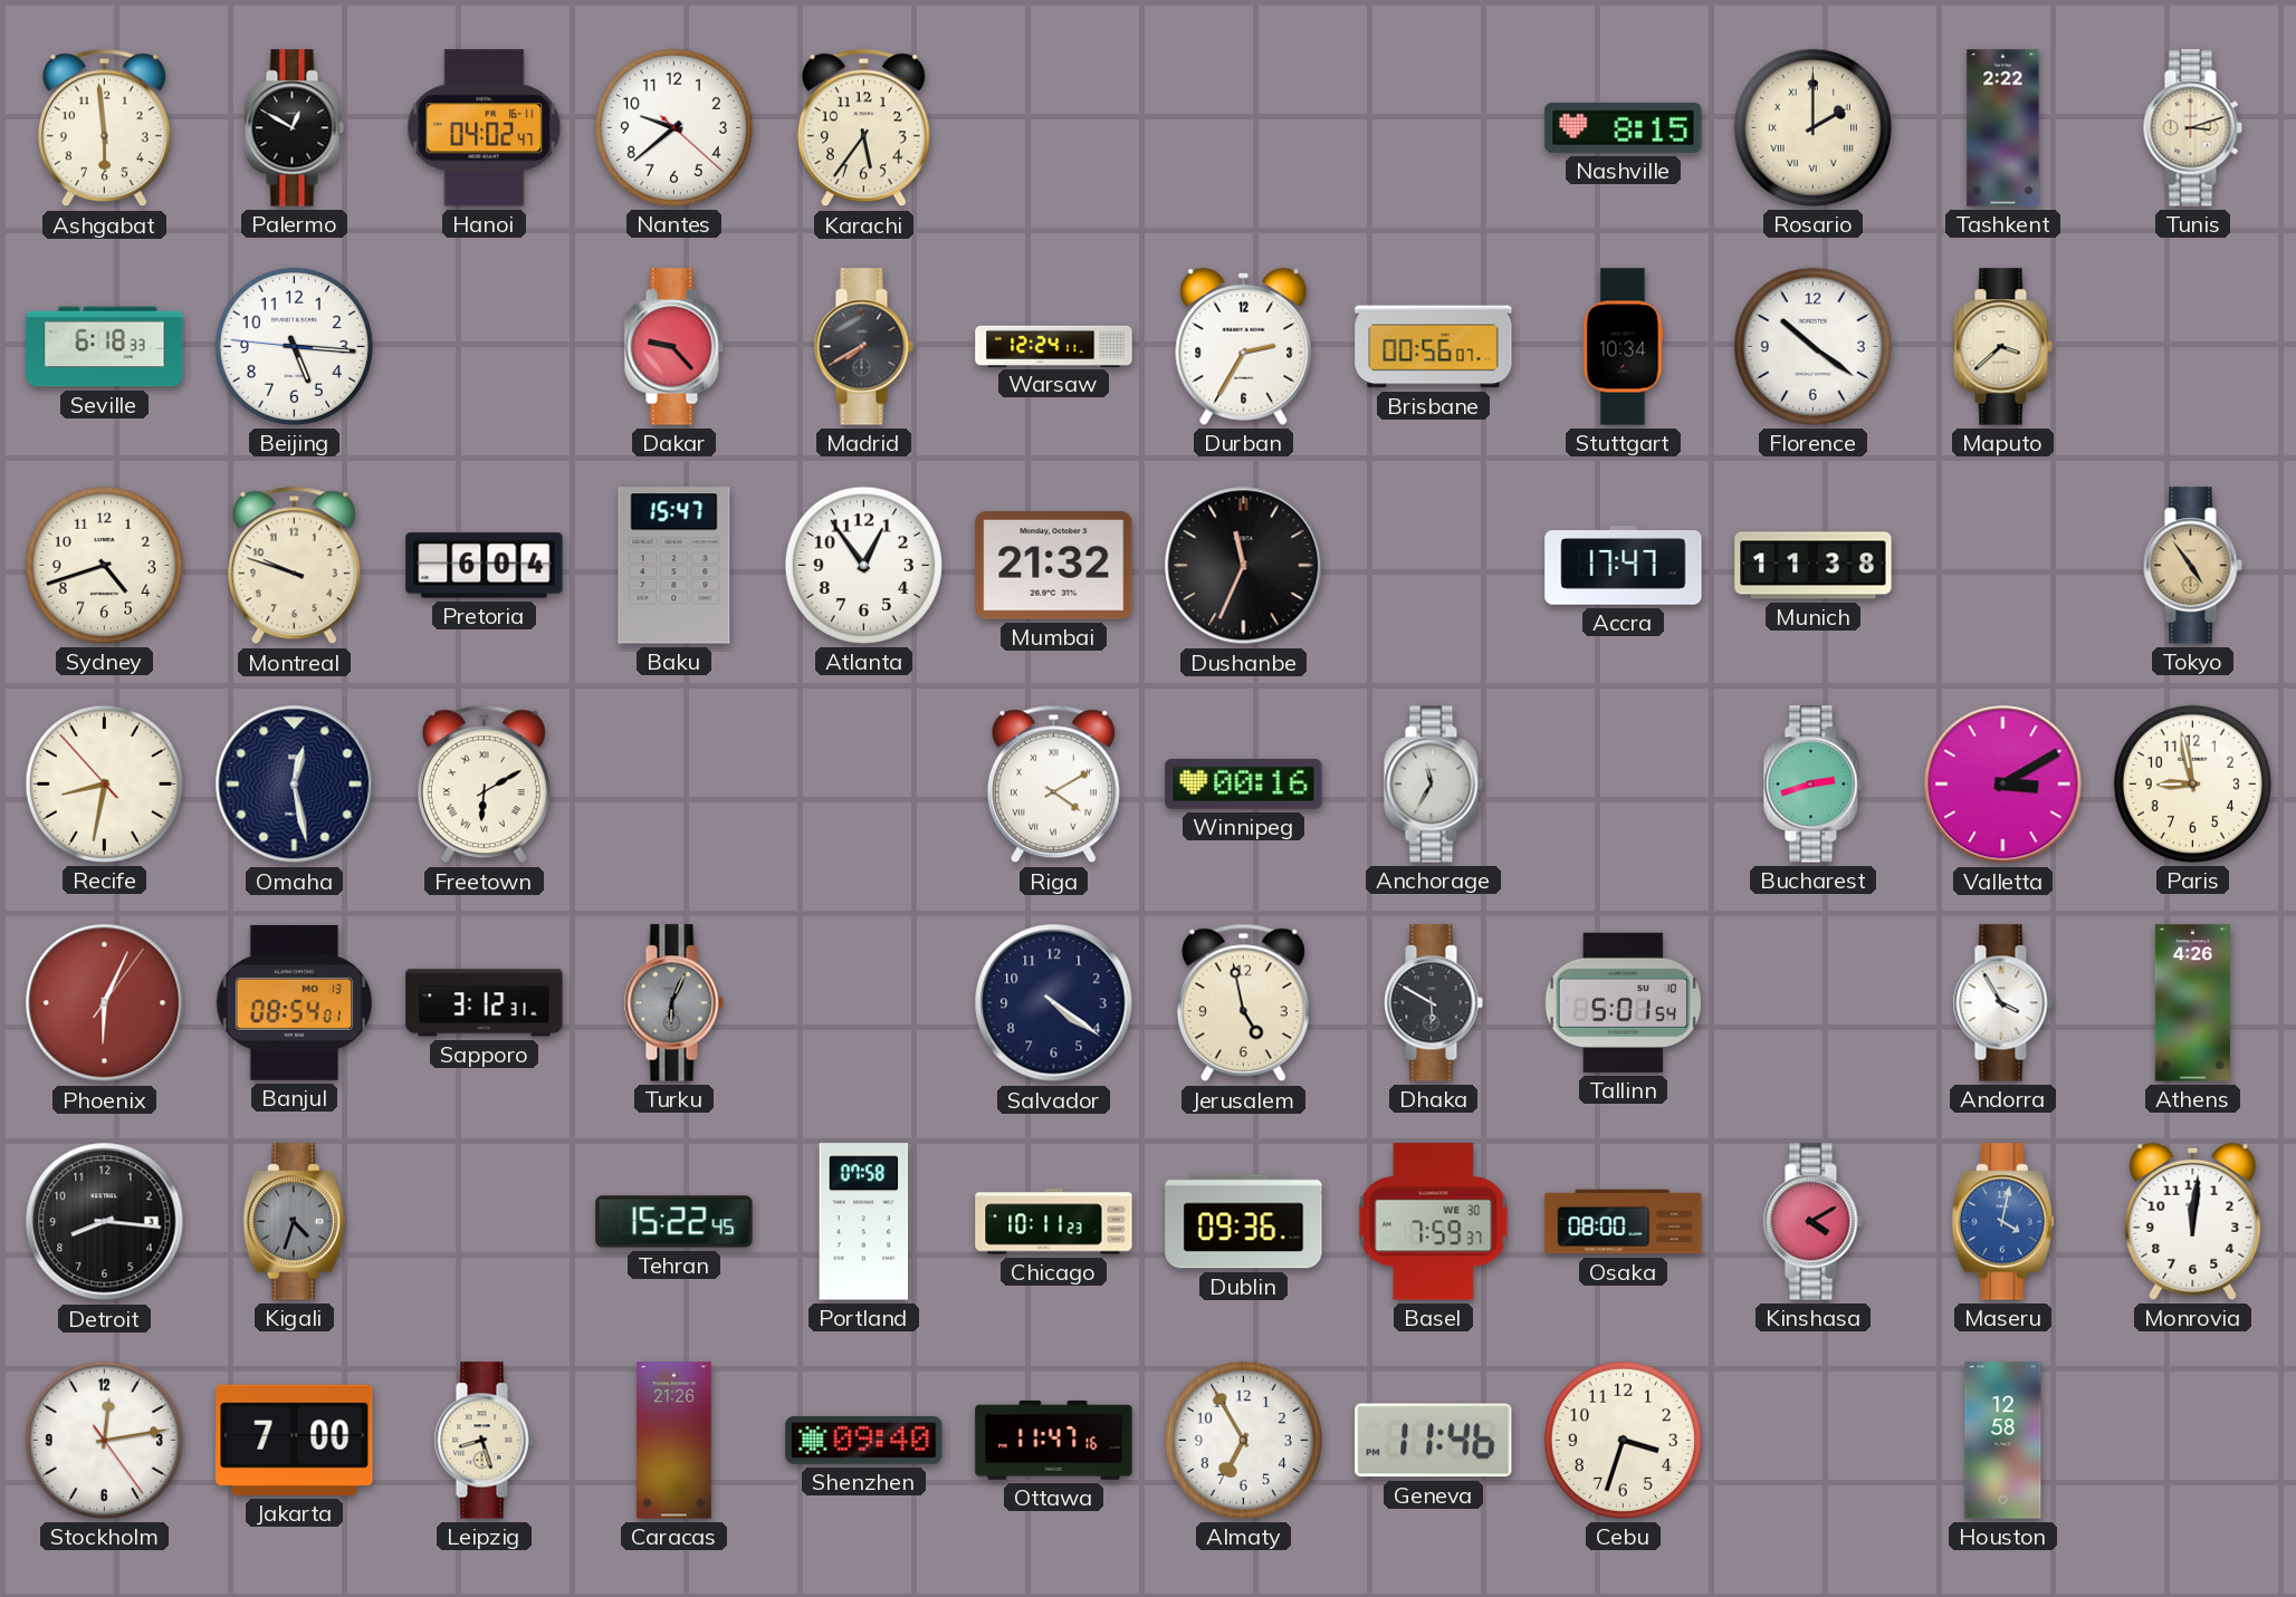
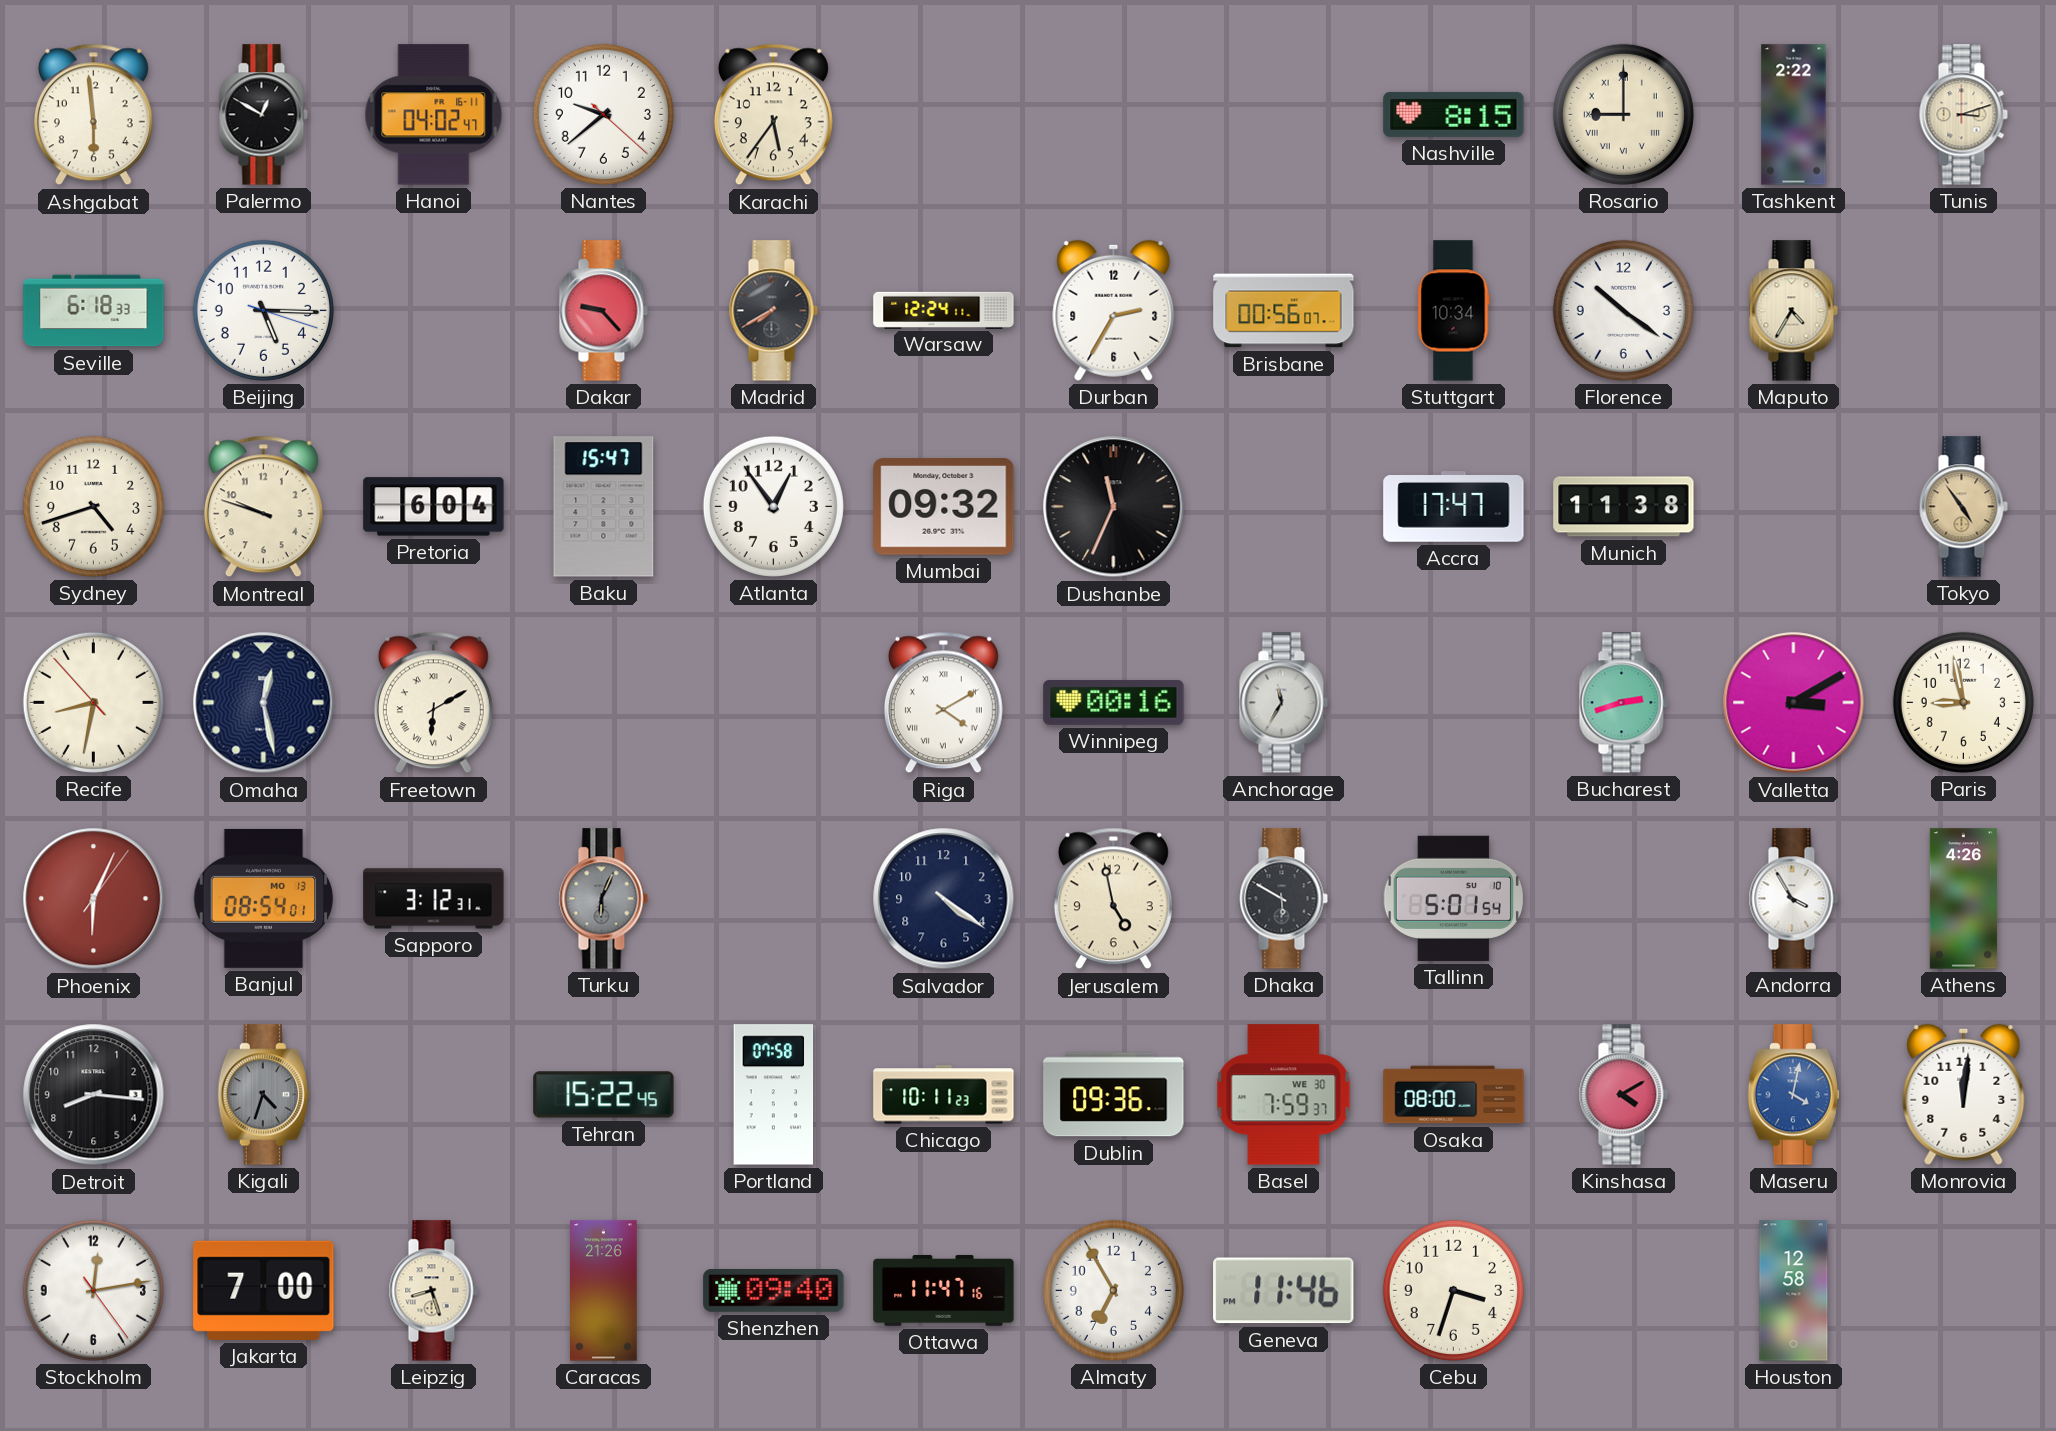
Rosario: 2:00 -> 9:00 (1623, 114)
Beijing: 5:15:46 -> 5:15:18 (263, 310)
Maputo: 3:38 -> 4:35 (1793, 311)
Mumbai: 21:32 -> 09:32 (944, 507)
